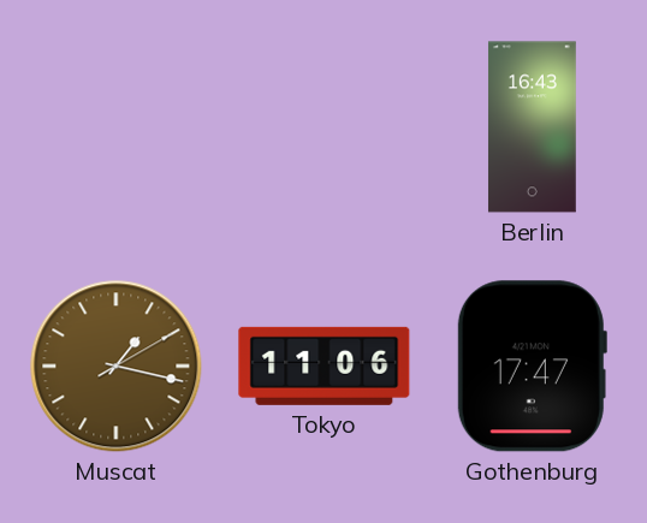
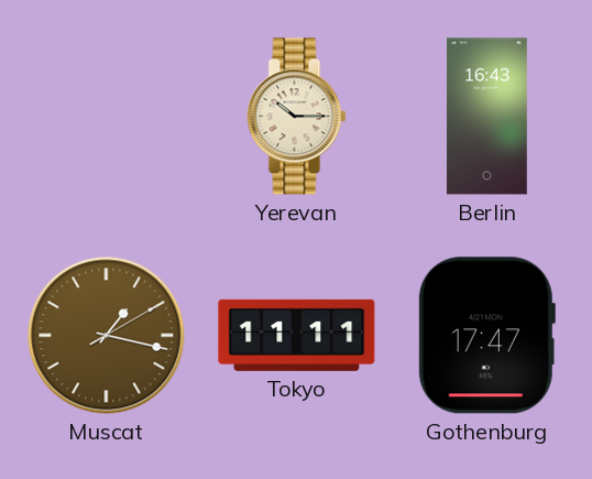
Yerevan: none -> 10:15 (297, 117)
Tokyo: 11:06 -> 11:11 (297, 335)
